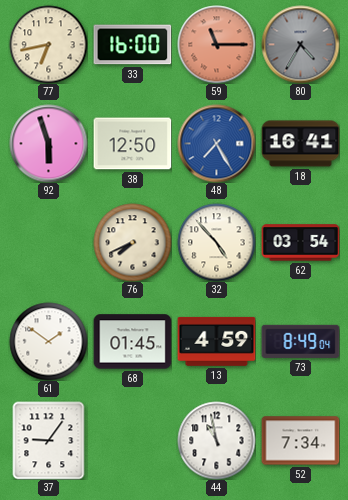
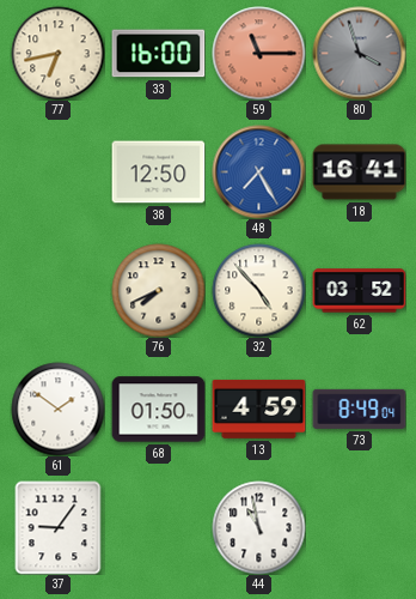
80: 4:35 -> 3:57 (359, 53)
92: 5:57 -> none (48, 143)
62: 03:54 -> 03:52 (359, 291)
68: 01:45 -> 01:50 (158, 410)
52: 7:34 -> none (300, 441)
